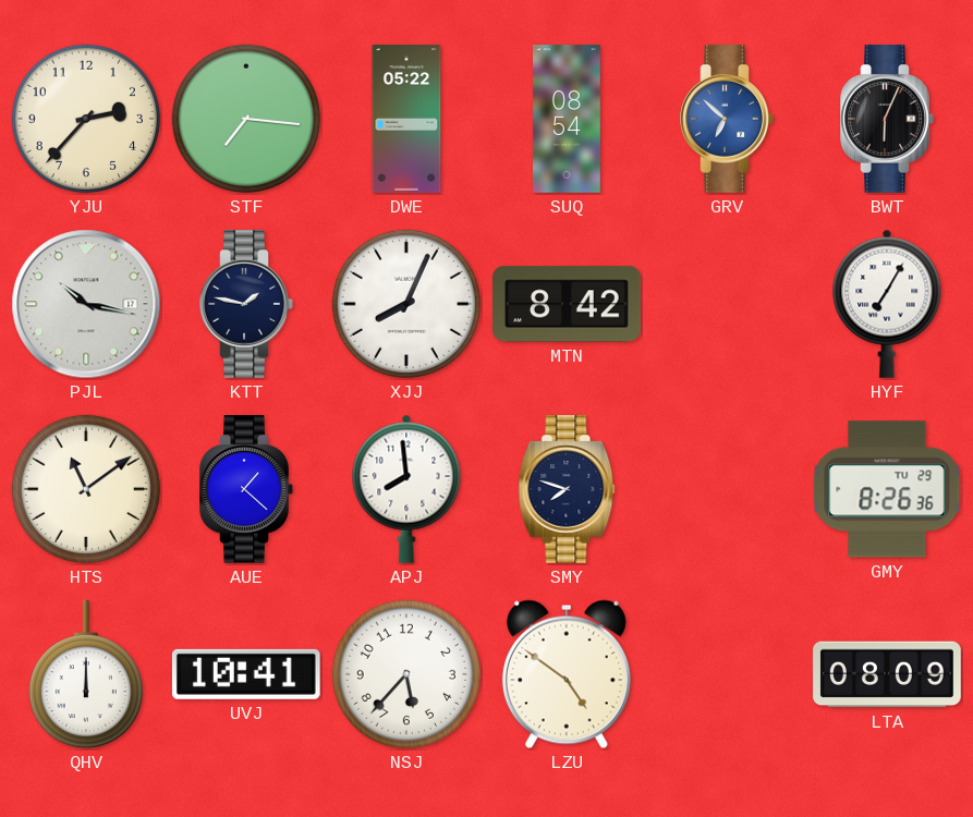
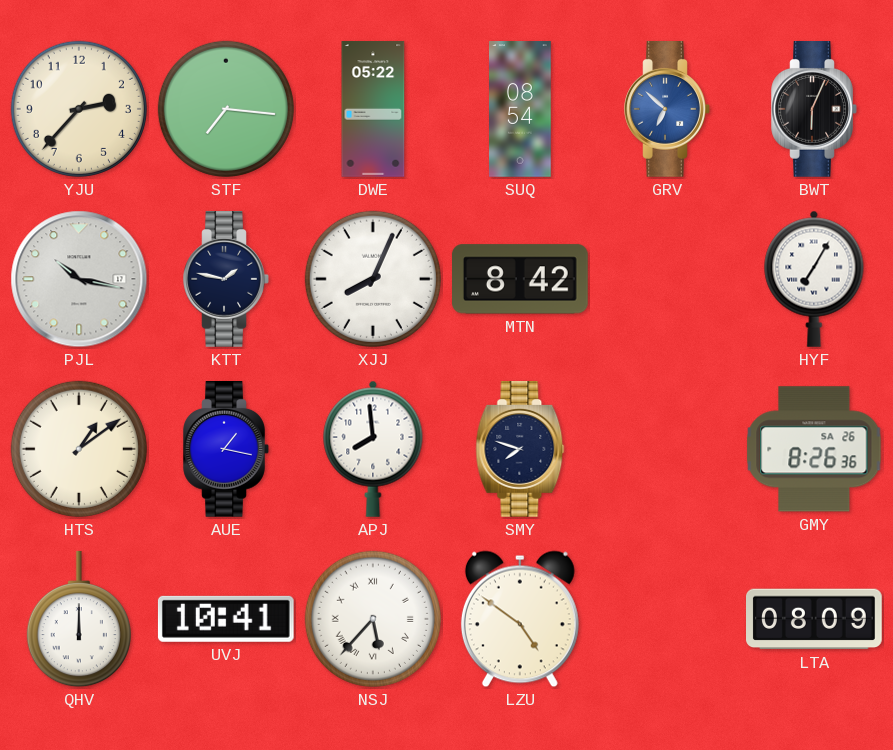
HTS: 11:09 -> 1:09 (79, 449)
AUE: 1:22 -> 1:17 (226, 450)
GMY date: TU 29 -> SA 26 (814, 449)
NSJ numerals: Arabic -> Roman (373, 619)
